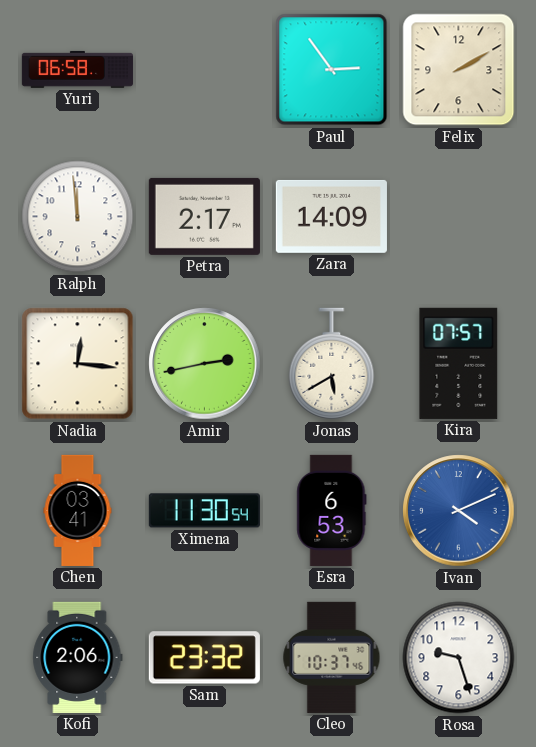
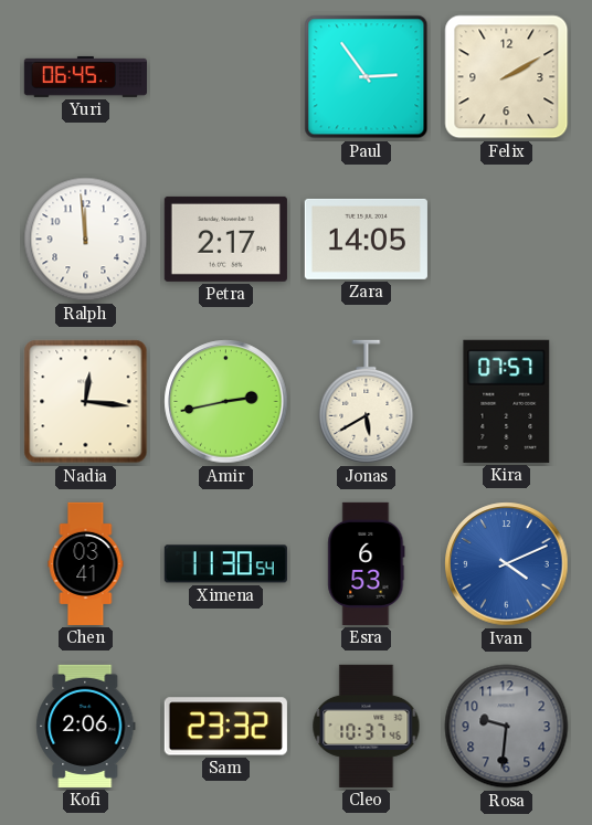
Yuri: 06:58 -> 06:45 (85, 76)
Zara: 14:09 -> 14:05 (366, 239)
Rosa: 9:27 -> 9:31 (507, 727)
Rosa dial: white -> grey (507, 727)
